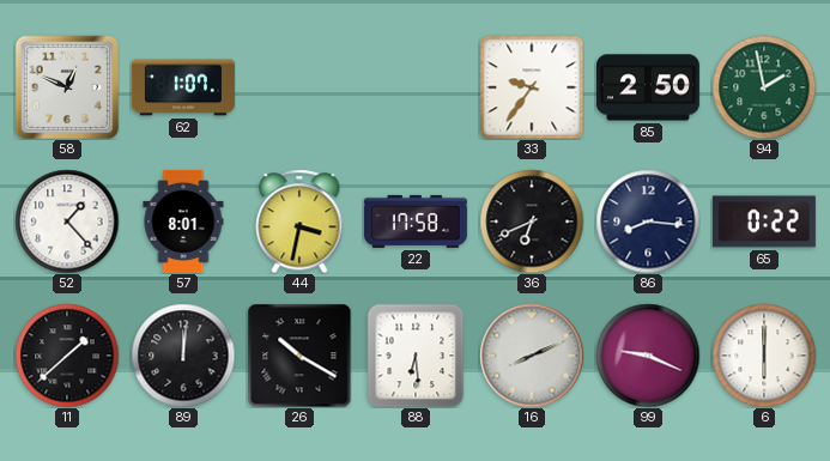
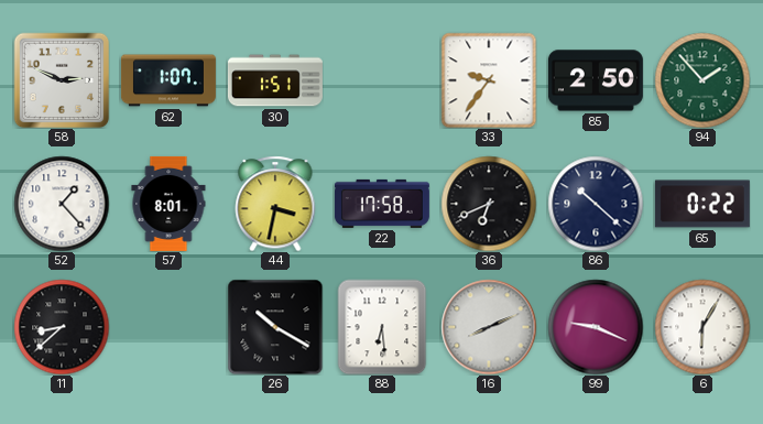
58: 12:49 -> 2:49 (62, 80)
30: none -> 1:51 (275, 80)
94: 1:58 -> 1:53 (702, 80)
86: 8:16 -> 10:22 (596, 204)
11: 1:38 -> 8:38 (62, 327)
89: 12:01 -> none (183, 356)
6: 6:00 -> 6:05 (702, 327)
